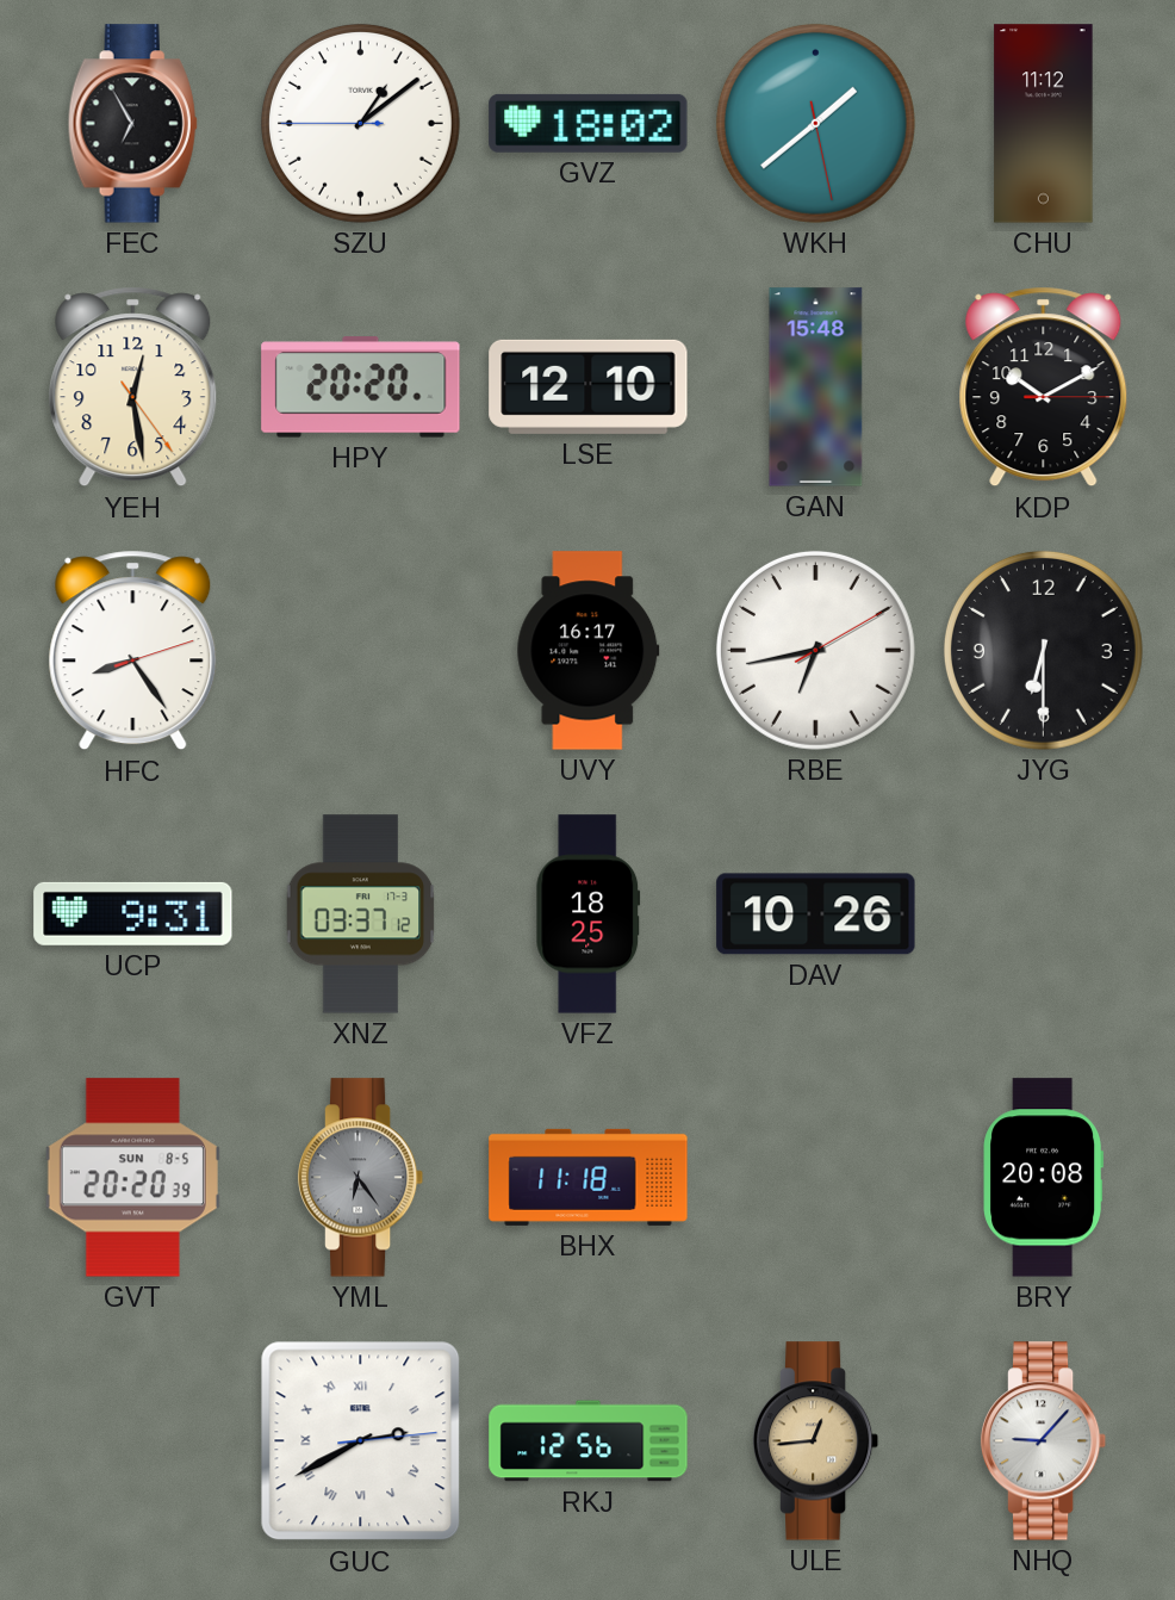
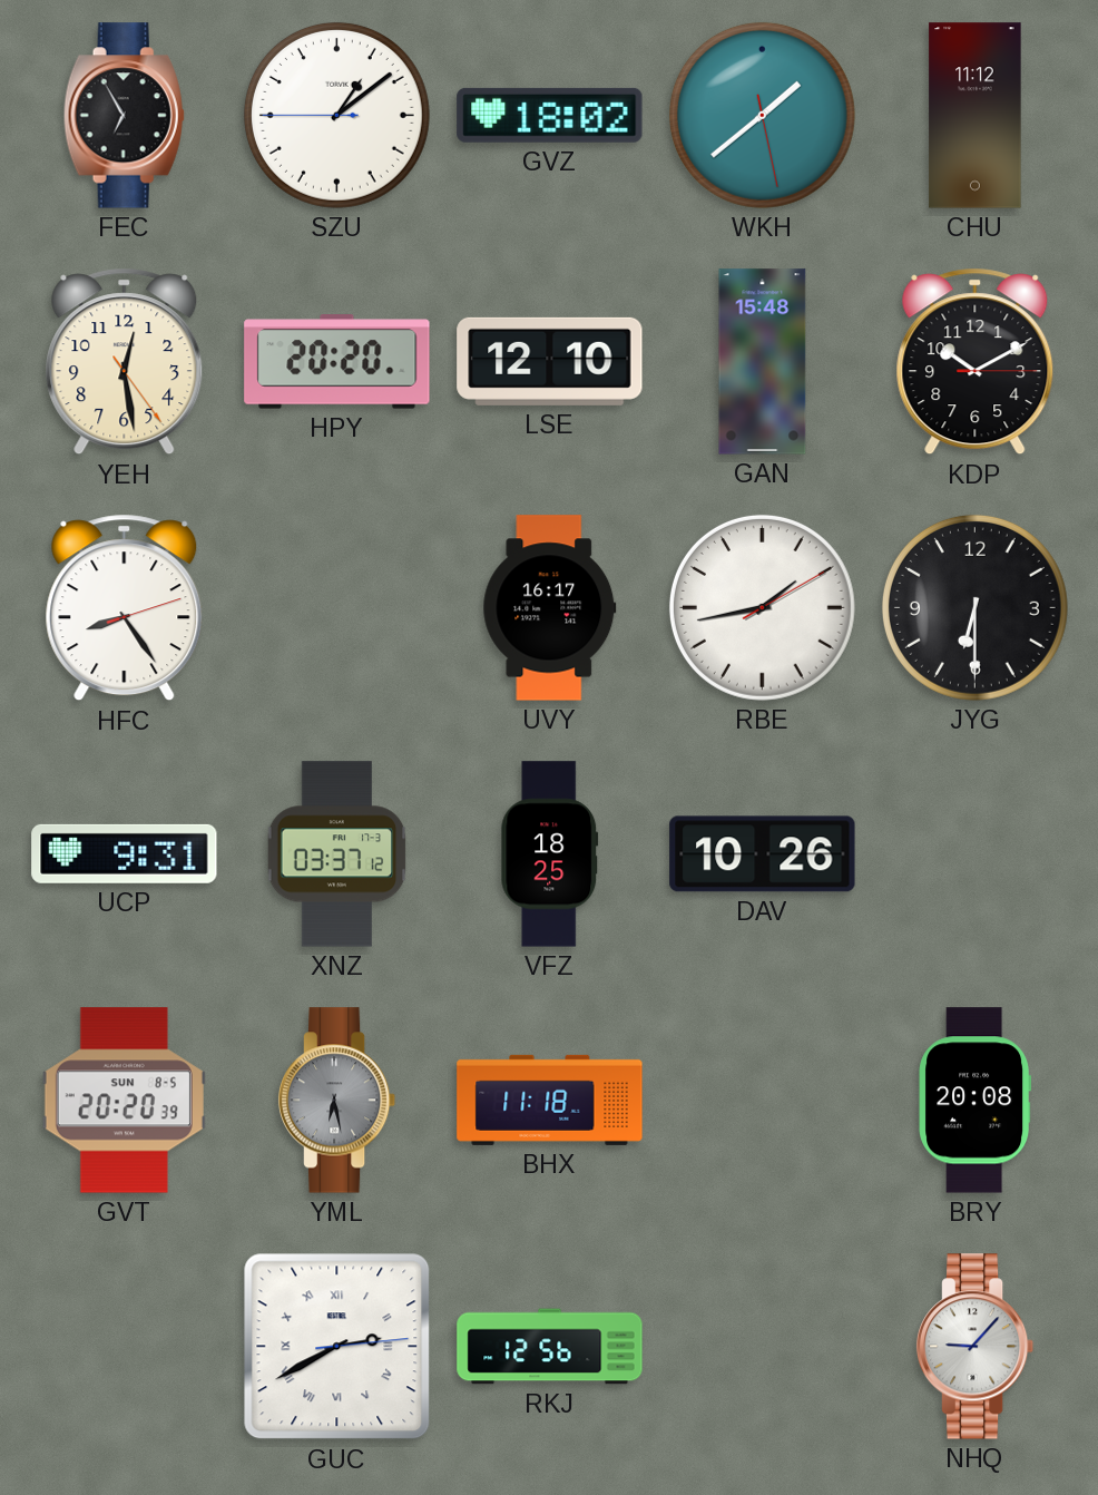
RBE: 6:43 -> 1:43 (762, 607)
YML: 6:24 -> 6:28 (337, 1101)
ULE: 12:44 -> none (816, 1441)
